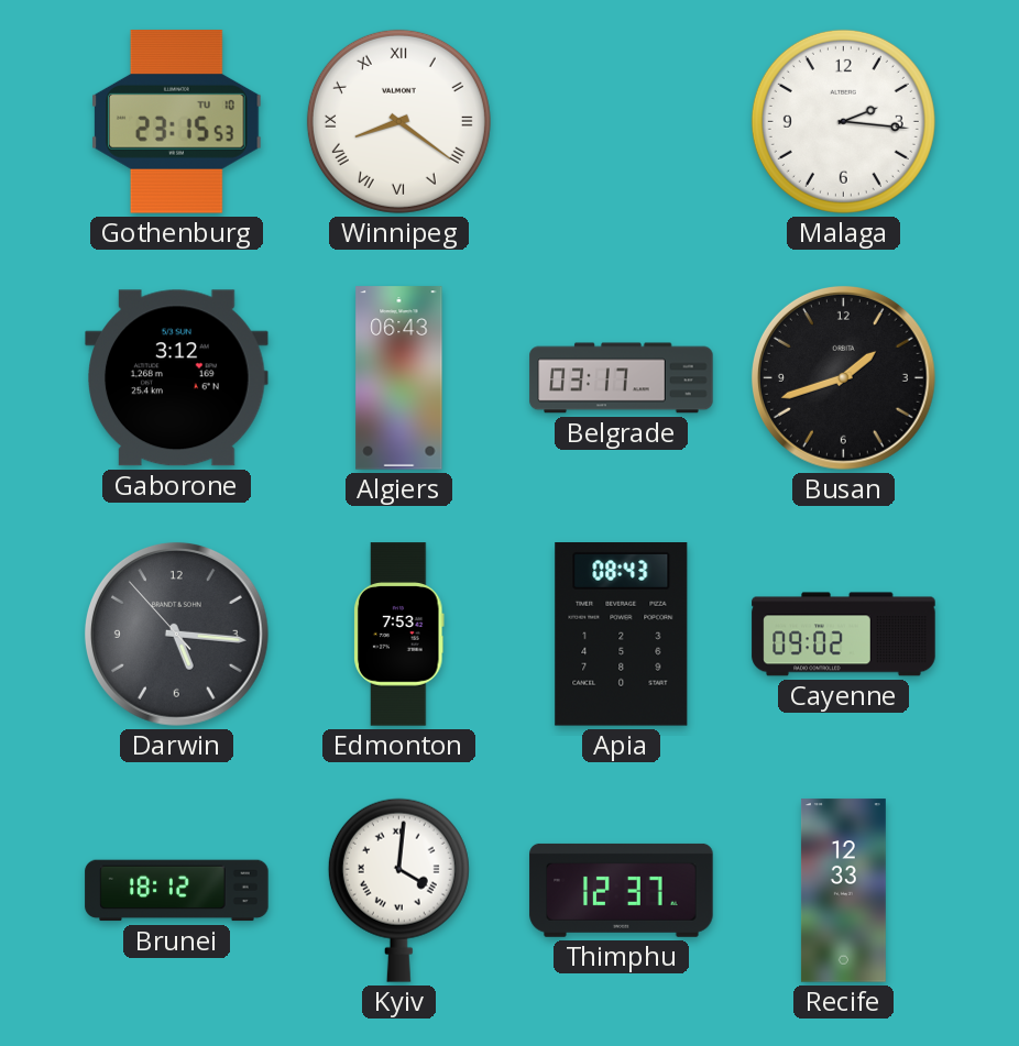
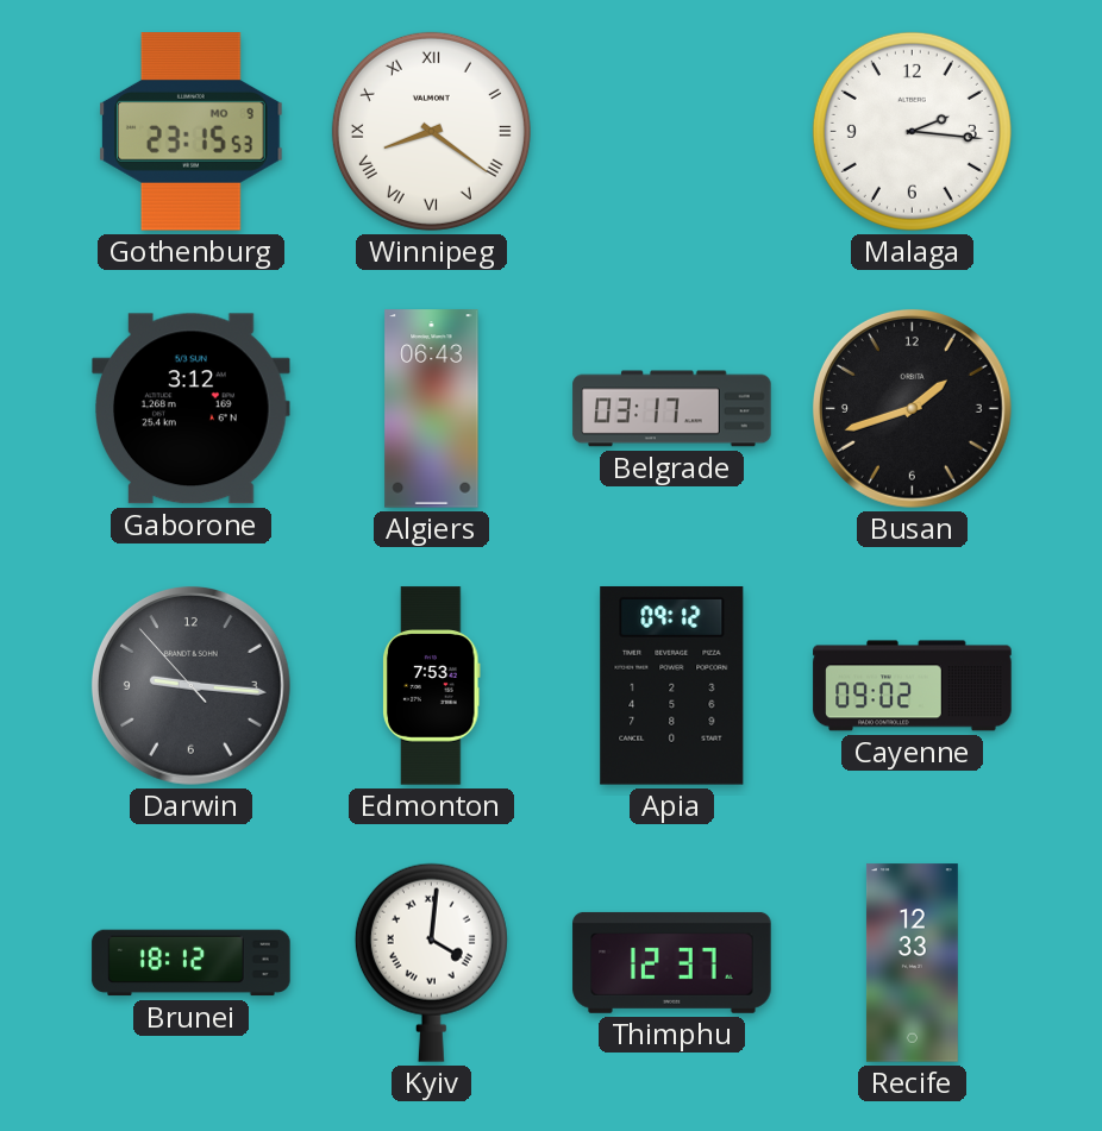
Gothenburg date: TU 10 -> MO 9 (192, 132)
Darwin: 5:15 -> 9:15 (190, 685)
Apia: 08:43 -> 09:12 (672, 686)
